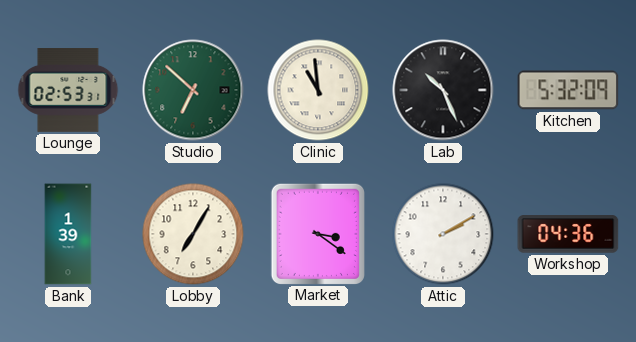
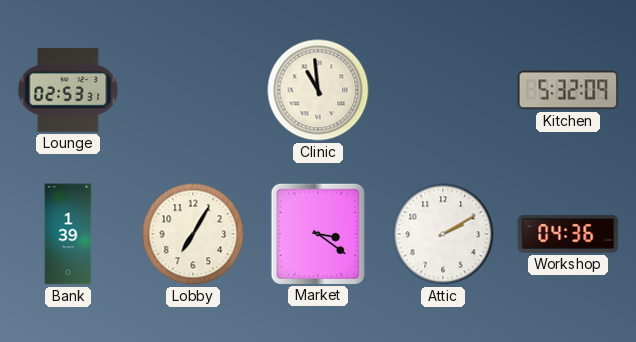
Studio: 6:52 -> none (193, 90)
Lab: 10:26 -> none (443, 90)
